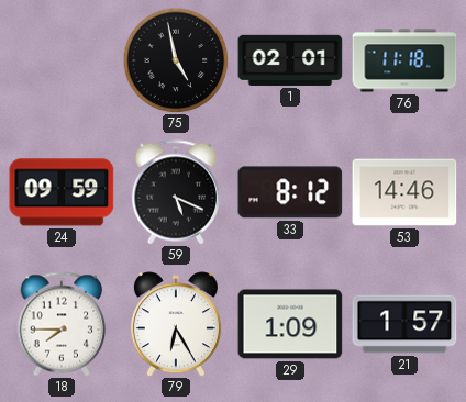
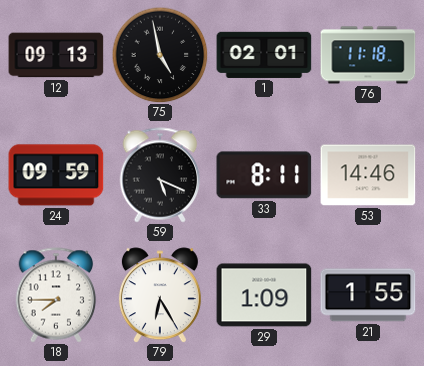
12: none -> 09:13 (56, 55)
33: 8:12 -> 8:11 (264, 175)
21: 1:57 -> 1:55 (368, 295)
